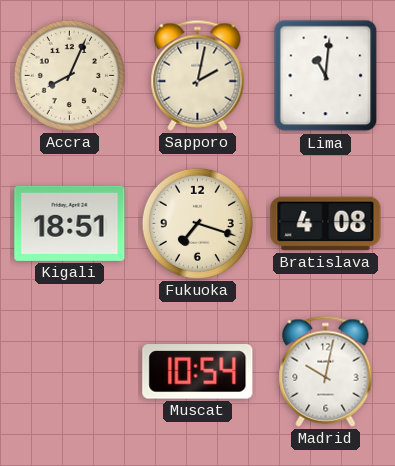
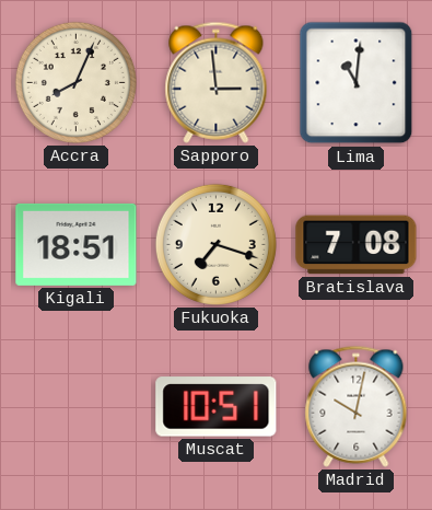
Sapporo: 2:02 -> 2:59 (217, 82)
Bratislava: 4:08 -> 7:08 (357, 245)
Muscat: 10:54 -> 10:51 (217, 407)
